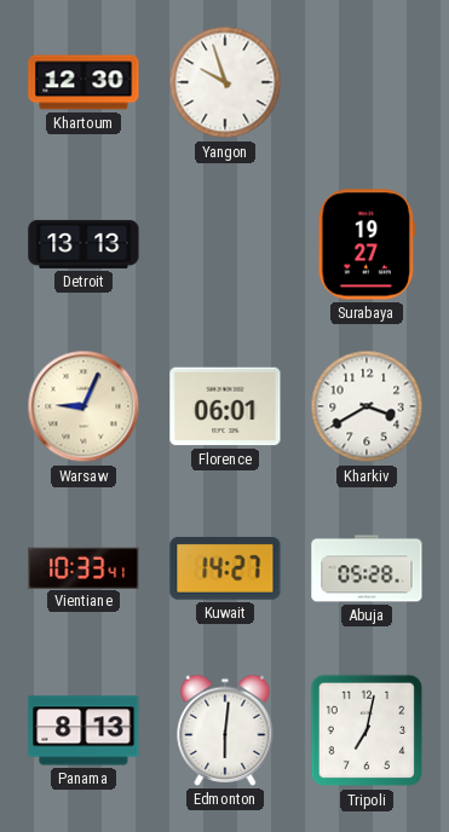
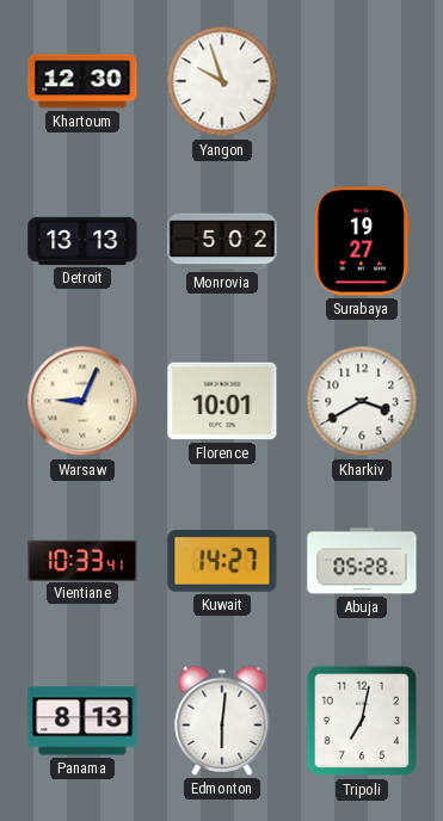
Monrovia: none -> 5:02 (222, 241)
Florence: 06:01 -> 10:01 (222, 401)
